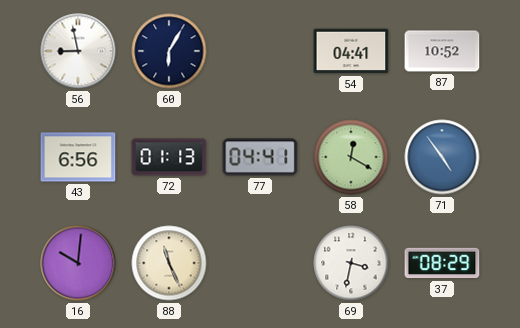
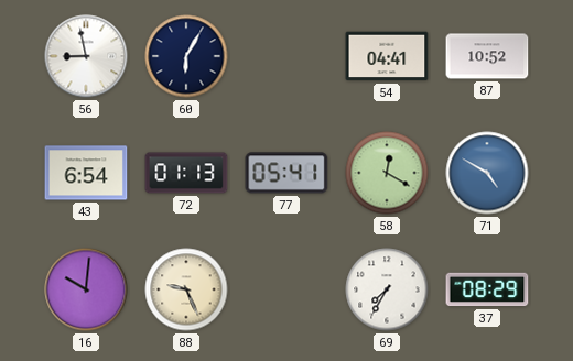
43: 6:56 -> 6:54 (86, 173)
77: 04:41 -> 05:41 (286, 173)
71: 4:54 -> 4:50 (487, 173)
88: 11:26 -> 9:26 (186, 289)
69: 3:32 -> 7:35 (387, 289)
